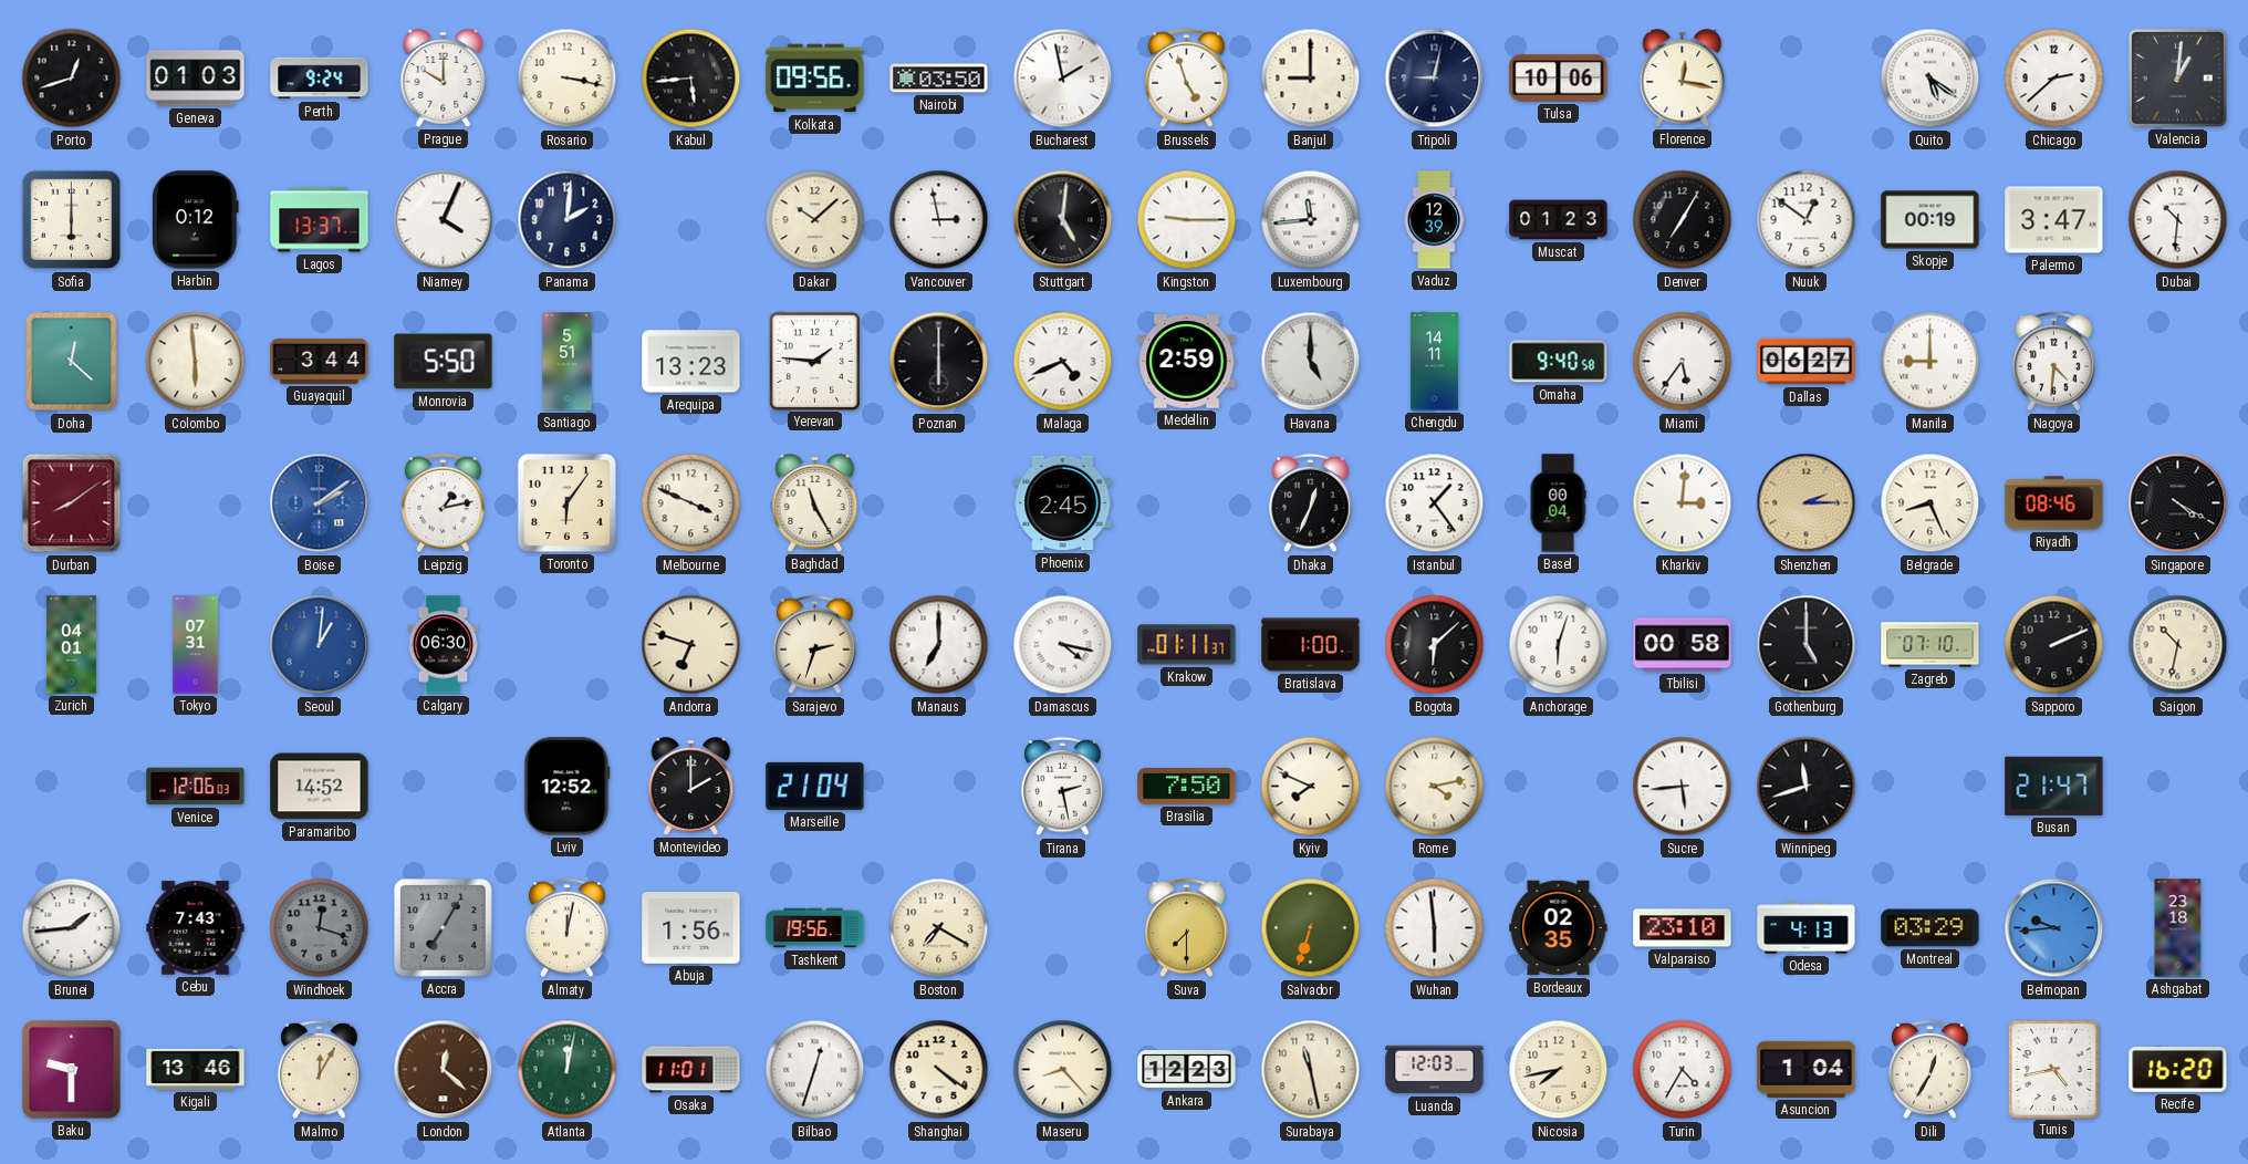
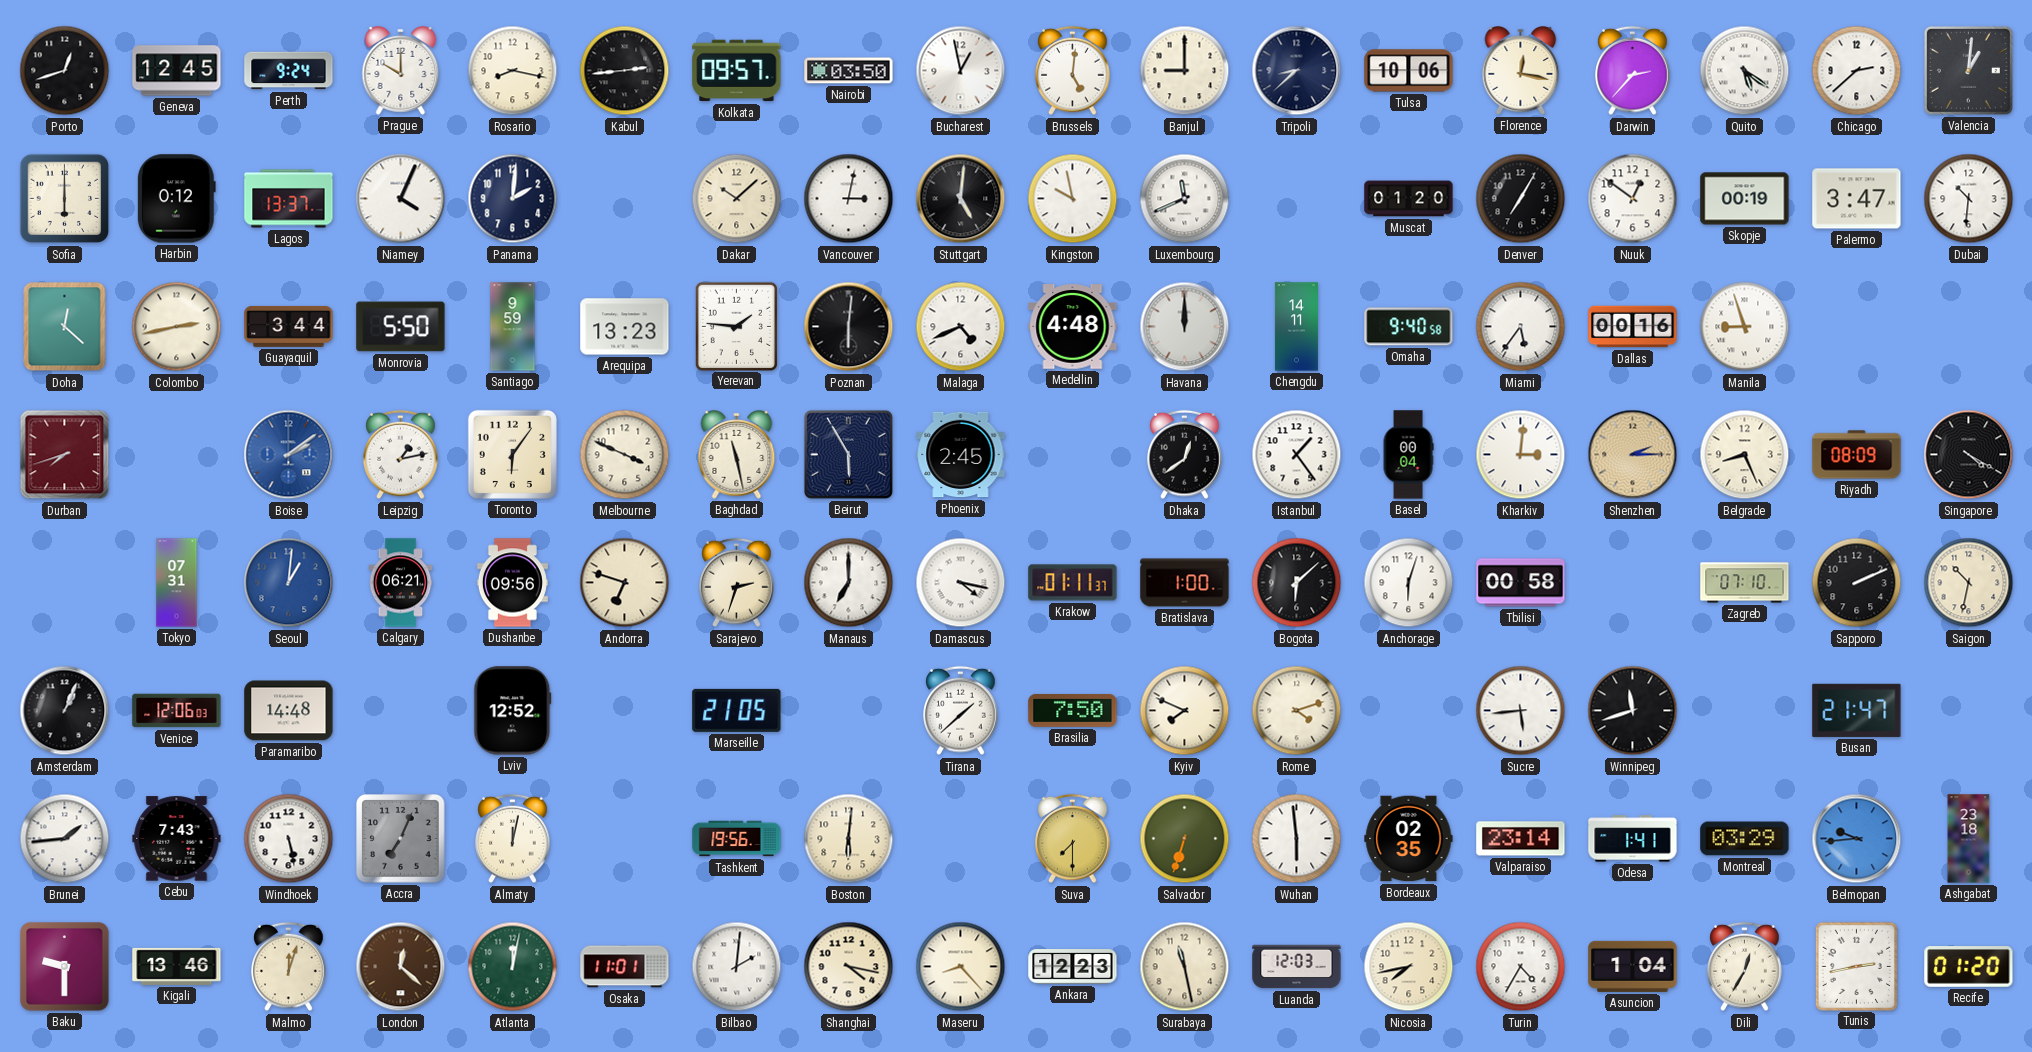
Geneva: 01:03 -> 12:45 (177, 71)
Rosario: 3:17 -> 8:17 (513, 71)
Kabul: 5:44 -> 2:44 (625, 71)
Kolkata: 09:56 -> 09:57 (737, 71)
Bucharest: 1:58 -> 12:58 (961, 71)
Brussels: 4:57 -> 5:01 (1073, 71)
Tripoli: 9:02 -> 8:38 (1297, 71)
Darwin: none -> 2:37 (1633, 71)
Vancouver: 2:58 -> 3:02 (849, 199)
Kingston: 9:15 -> 9:58 (1073, 199)
Luxembourg: 11:44 -> 11:41 (1185, 199)
Vaduz: 12:39 -> none (1434, 220)
Muscat: 01:23 -> 01:20 (1409, 199)
Colombo: 5:59 -> 2:43 (177, 327)
Santiago: 5:51 -> 9:59 (513, 327)
Poznan: 6:00 -> 6:01 (849, 327)
Medellin: 2:59 -> 4:48 (1073, 327)
Havana: 5:00 -> 12:00 (1185, 327)
Dallas: 06:27 -> 00:16 (1633, 327)
Manila: 9:00 -> 8:57 (1745, 327)
Nagoya: 4:31 -> none (2054, 362)
Durban: 8:09 -> 7:42 (65, 455)
Baghdad: 11:25 -> 11:28 (737, 455)
Beirut: none -> 5:55 (848, 454)
Dhaka: 12:34 -> 12:39 (1185, 455)
Riyadh: 08:46 -> 08:09 (1857, 455)
Zurich: 04:01 -> none (71, 645)
Calgary: 06:30 -> 06:21 (401, 583)
Dushanbe: none -> 09:56 (512, 583)
Gothenburg: 5:00 -> none (1807, 645)
Amsterdam: none -> 1:04 (65, 711)
Paramaribo: 14:52 -> 14:48 (289, 711)
Montevideo: 2:00 -> none (691, 787)
Marseille: 21:04 -> 21:05 (737, 710)
Tirana: 2:28 -> 1:38 (961, 711)
Rome: 4:13 -> 4:12 (1297, 711)
Windhoek: 12:18 -> 5:28 (289, 839)
Windhoek dial: grey -> white (289, 839)
Accra: 7:05 -> 7:04 (401, 839)
Abuja: 1:56 -> none (691, 928)
Boston: 7:20 -> 6:01 (849, 839)
Valparaiso: 23:10 -> 23:14 (1521, 839)
Odesa: 4:13 -> 1:41 (1633, 839)
Malmo: 12:05 -> 12:03 (289, 967)
Bilbao: 12:33 -> 2:01 (737, 967)
Shanghai: 4:21 -> 4:17 (849, 967)
Tunis: 4:43 -> 2:43 (1856, 966)
Recife: 16:20 -> 01:20 (1969, 967)
